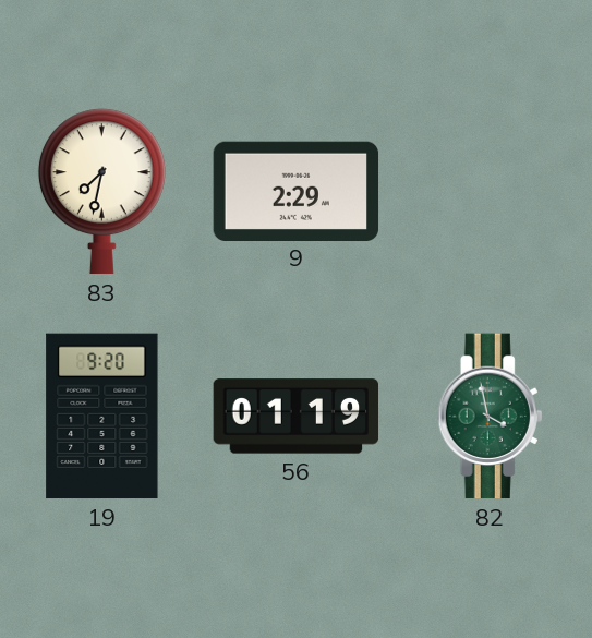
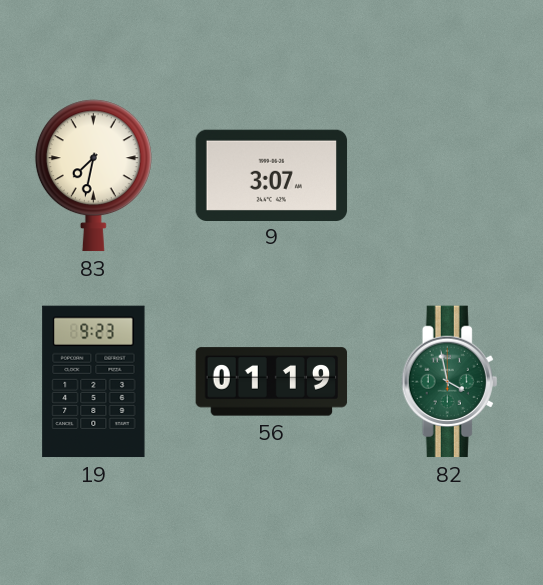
9: 2:29 -> 3:07 (272, 175)
19: 9:20 -> 9:23 (94, 382)
